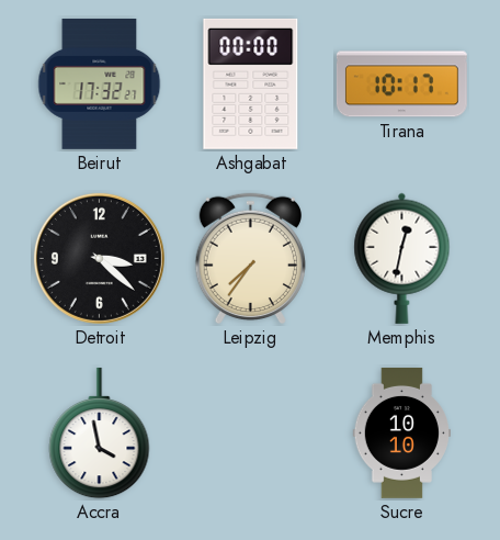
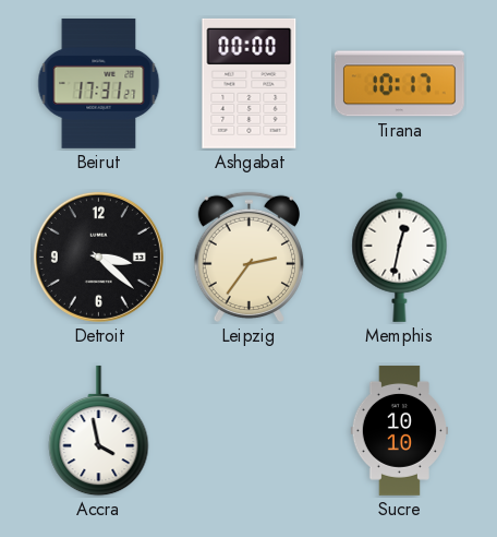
Beirut: 17:32 -> 17:31 (99, 83)
Leipzig: 7:36 -> 2:36 (248, 258)
